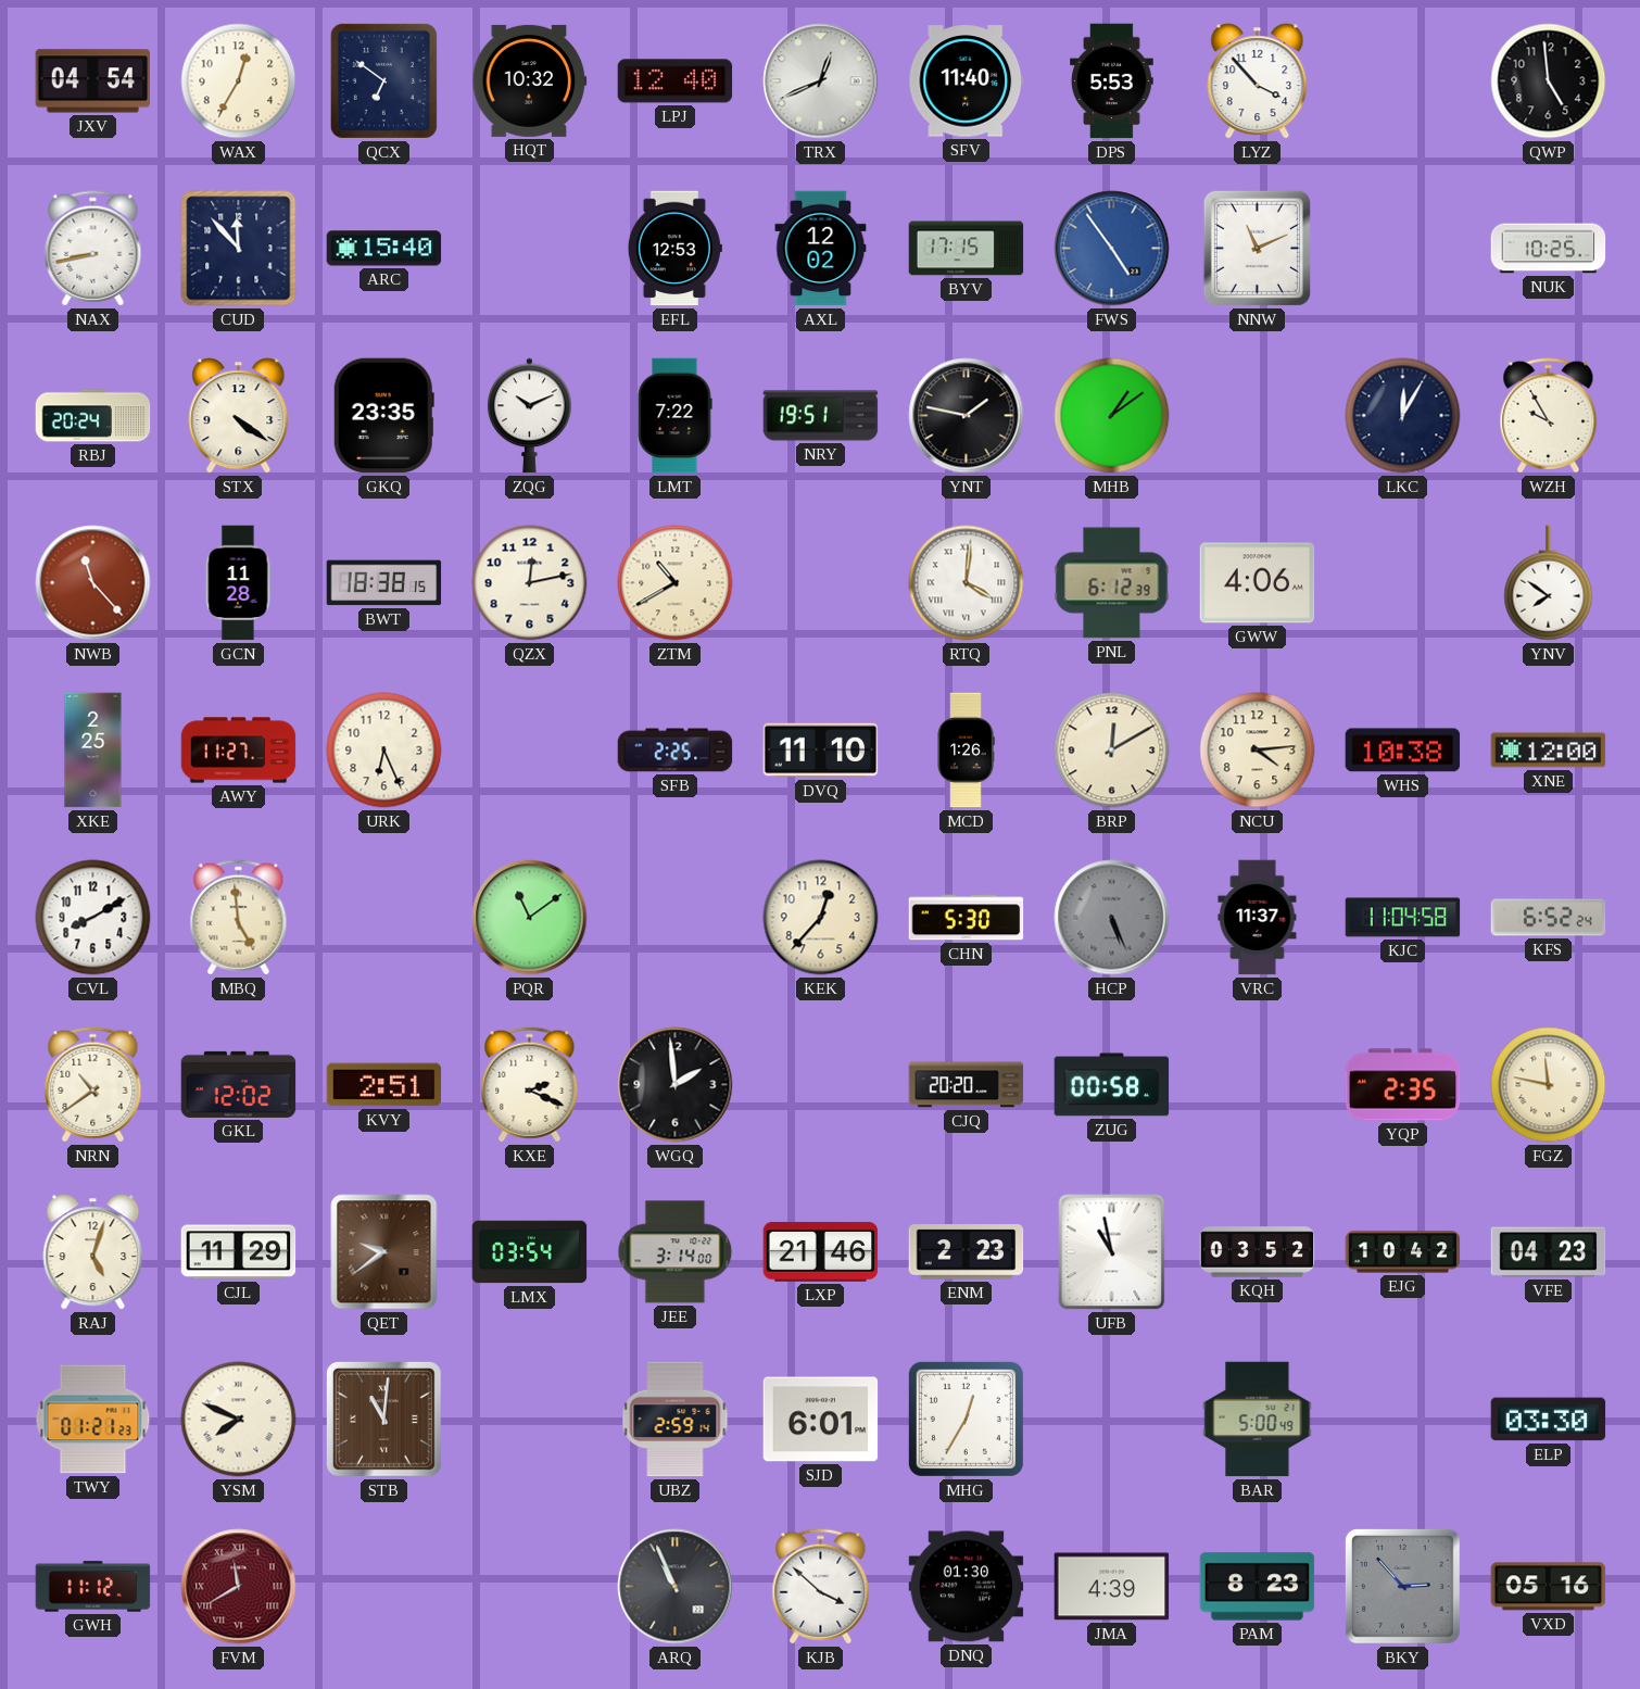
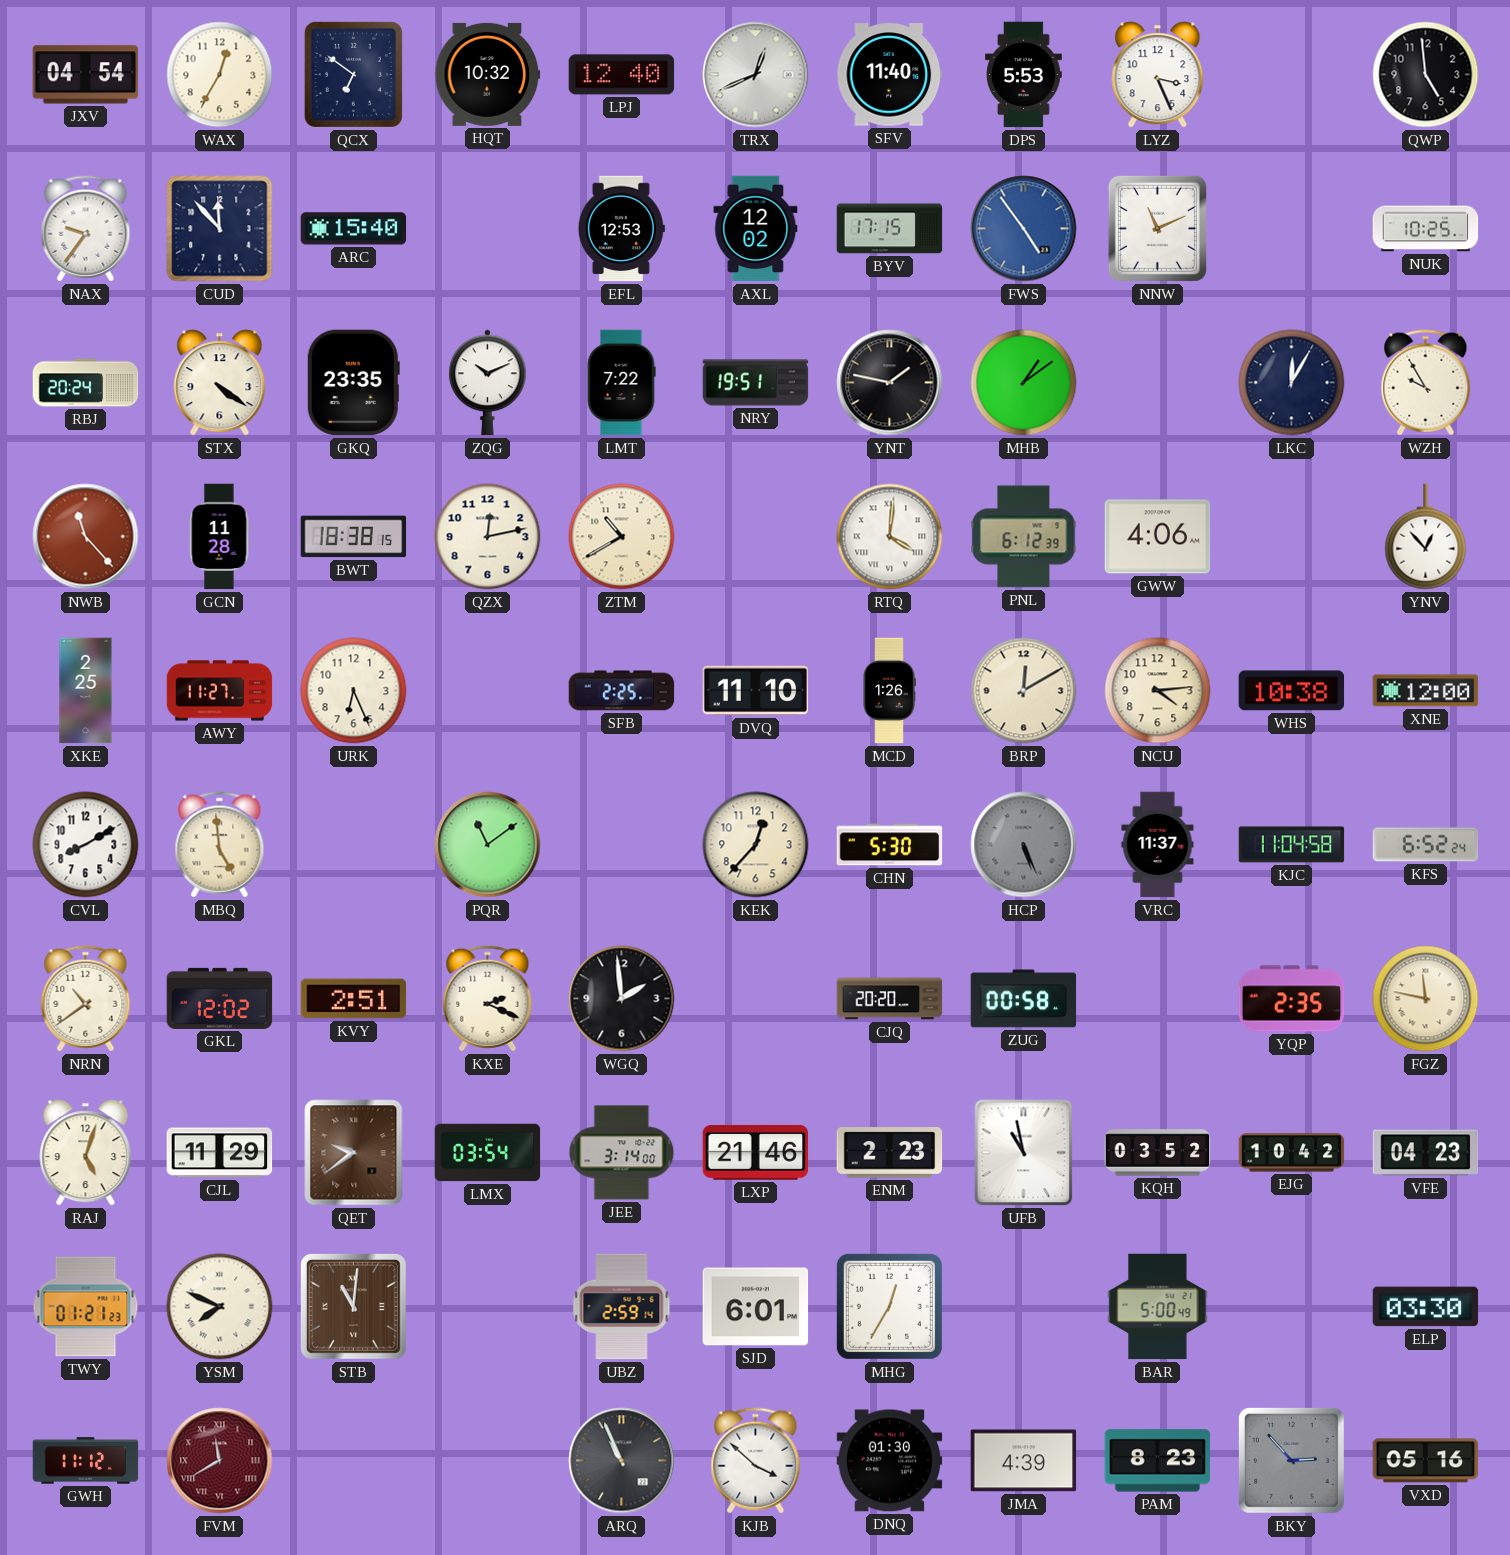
LYZ: 3:53 -> 3:26 (1158, 75)
NAX: 8:43 -> 9:36 (86, 229)
YNV: 7:51 -> 12:53 (1426, 537)
